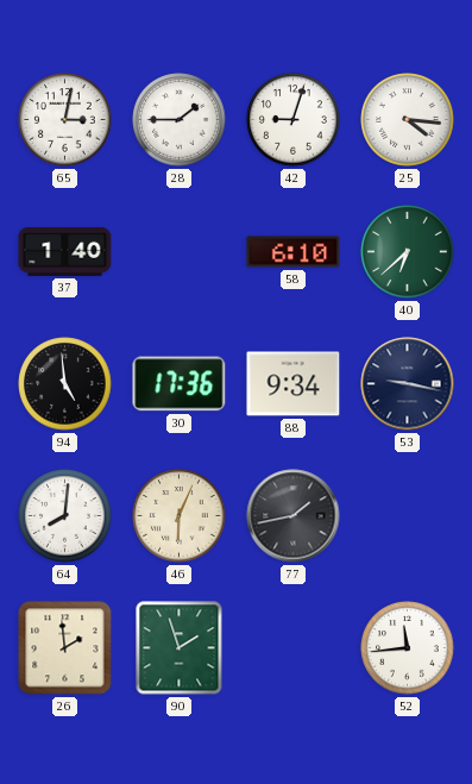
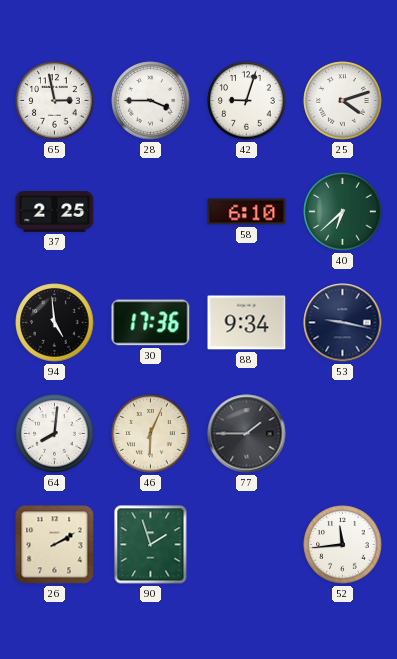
65: 3:02 -> 2:58 (55, 101)
28: 1:45 -> 3:45 (151, 101)
25: 4:16 -> 4:12 (343, 101)
37: 1:40 -> 2:25 (55, 211)
77: 1:43 -> 1:45 (247, 434)
26: 1:59 -> 2:10 (55, 545)
